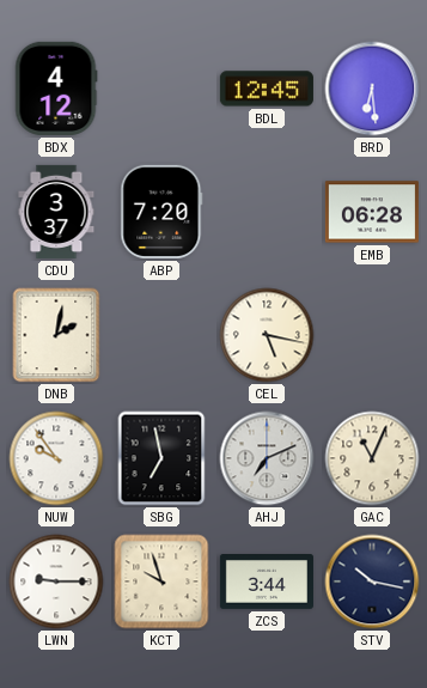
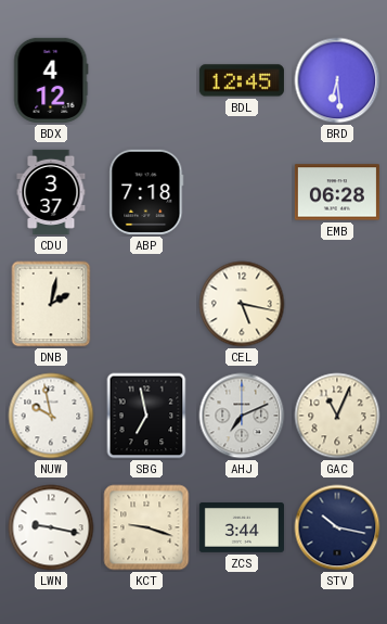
ABP: 7:20 -> 7:18 (146, 192)
NUW: 9:54 -> 9:58 (51, 416)
LWN: 9:15 -> 9:17 (51, 527)
KCT: 9:57 -> 9:18 (146, 527)
